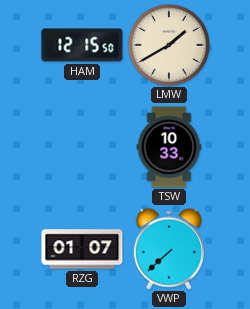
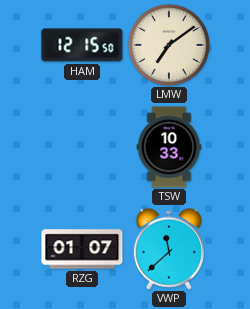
LMW: 1:40 -> 7:09 (169, 45)
VWP: 7:38 -> 11:38 (169, 249)
